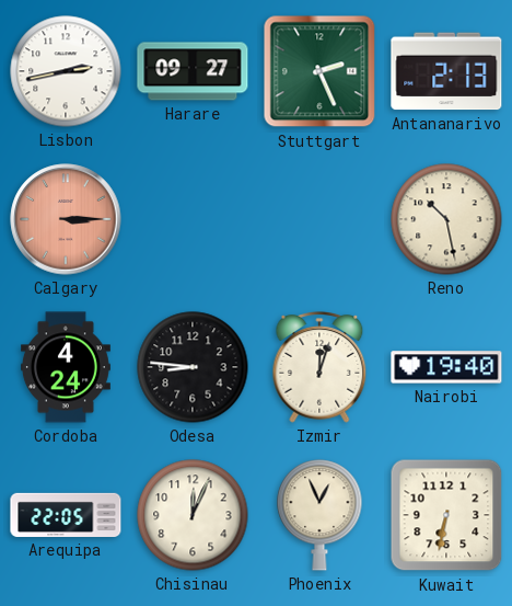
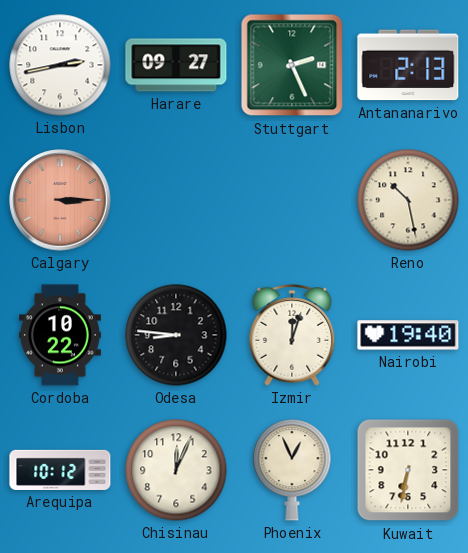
Cordoba: 4:24 -> 10:22 (60, 335)
Arequipa: 22:05 -> 10:12 (60, 470)
